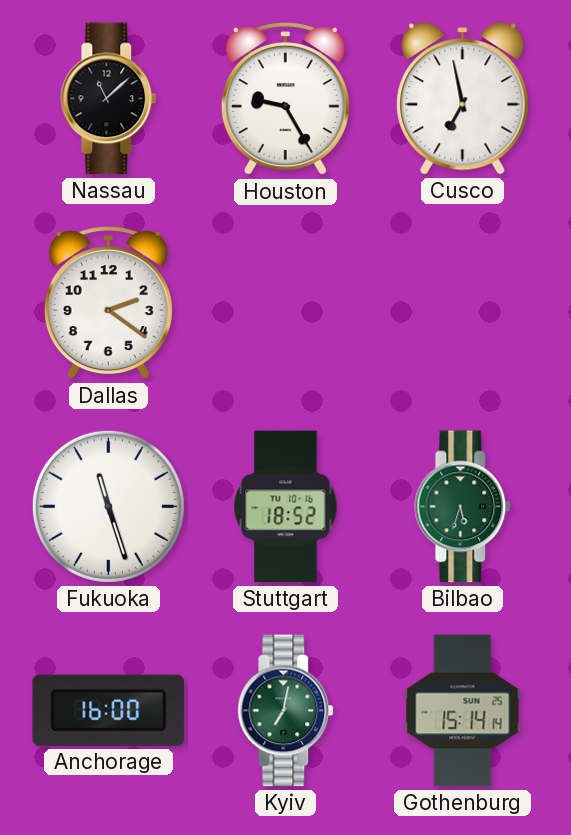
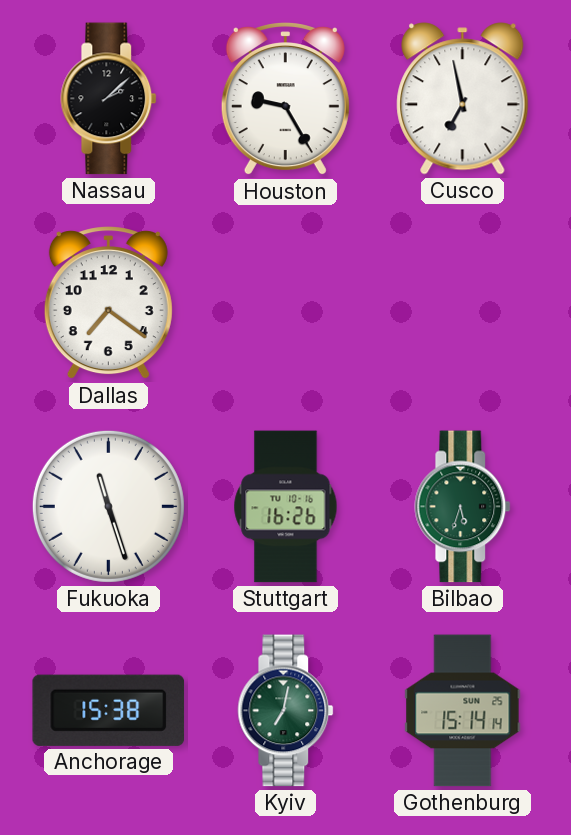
Nassau: 11:08 -> 2:08 (109, 99)
Dallas: 2:21 -> 7:21 (108, 303)
Stuttgart: 18:52 -> 16:26 (286, 507)
Anchorage: 16:00 -> 15:38 (109, 710)
